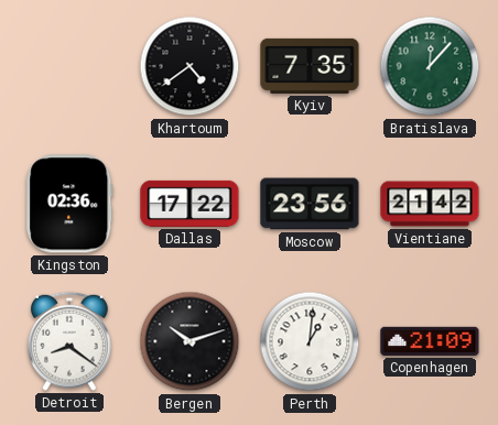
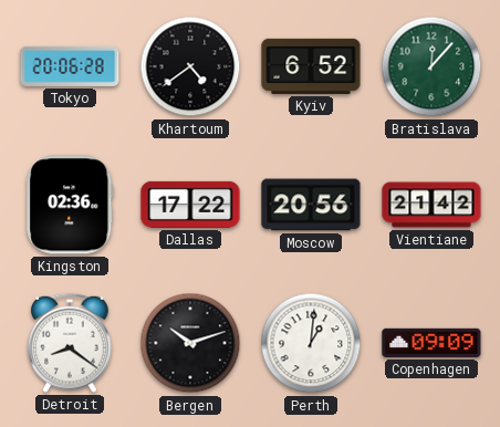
Tokyo: none -> 20:06 (70, 66)
Kyiv: 7:35 -> 6:52 (311, 66)
Moscow: 23:56 -> 20:56 (311, 205)
Copenhagen: 21:09 -> 09:09 (431, 343)
